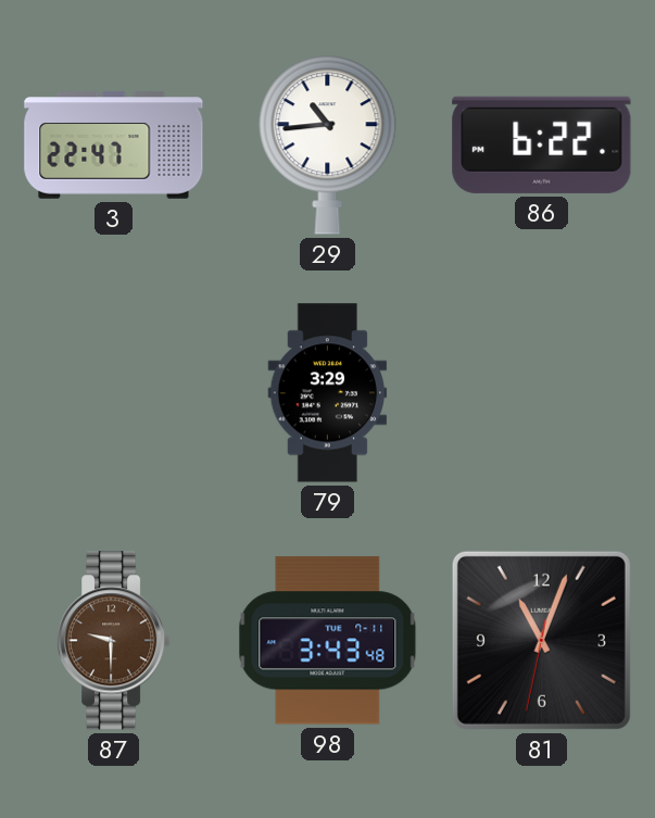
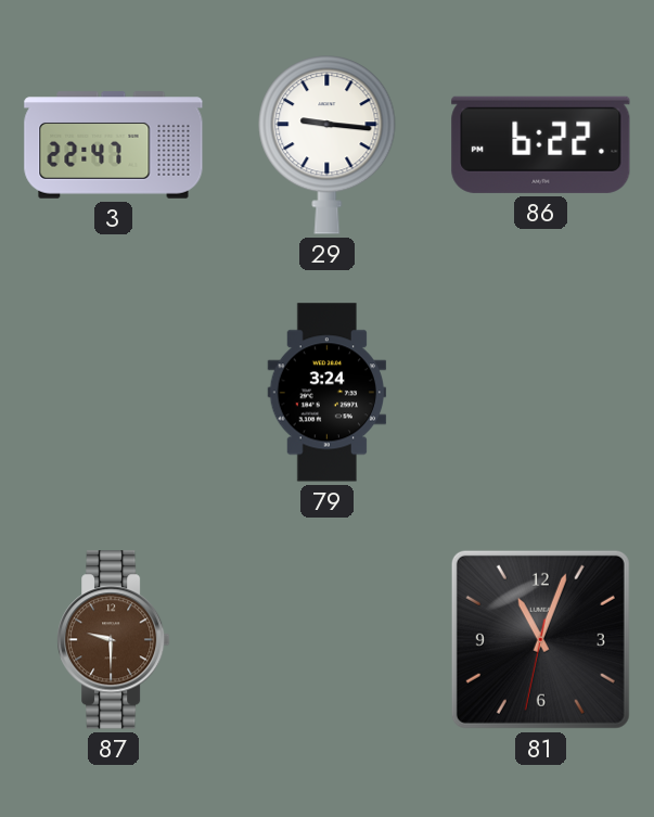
29: 10:44 -> 9:16 (328, 145)
79: 3:29 -> 3:24 (328, 393)
98: 3:43 -> none (328, 641)
